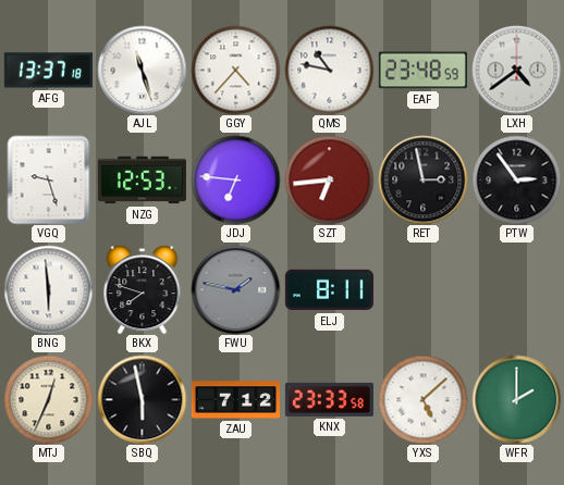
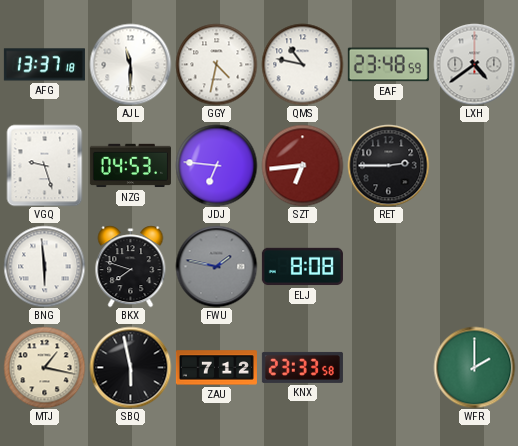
AJL: 11:27 -> 11:30 (130, 64)
GGY: 4:37 -> 4:32 (216, 64)
NZG: 12:53 -> 04:53 (130, 166)
RET: 2:58 -> 2:45 (388, 165)
PTW: 2:54 -> none (516, 179)
ELJ: 8:11 -> 8:08 (302, 267)
MTJ: 12:34 -> 1:17 (44, 367)
YXS: 5:08 -> none (422, 399)
